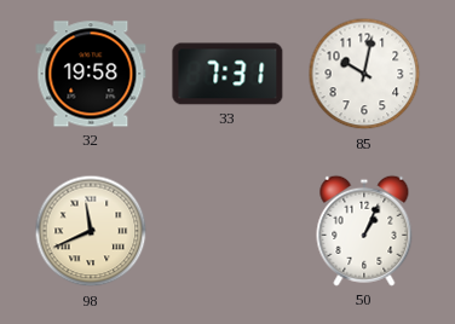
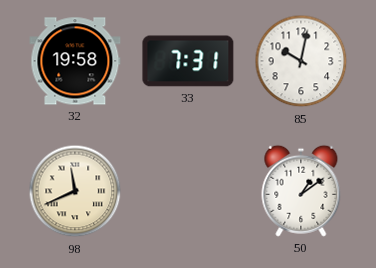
50: 1:04 -> 1:09 (301, 191)
